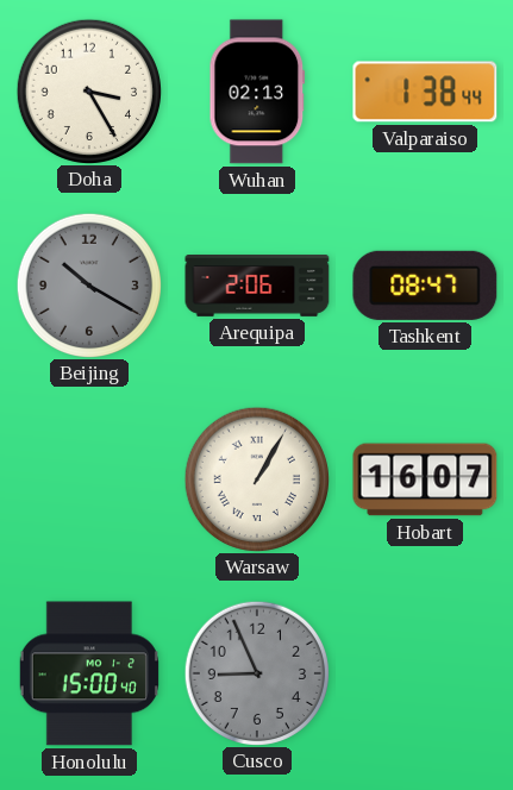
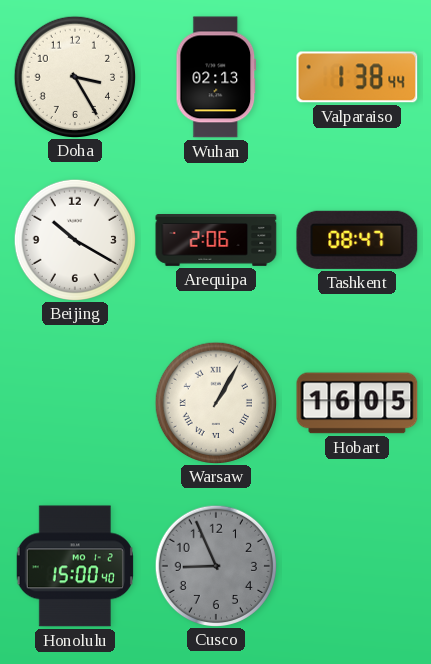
Beijing dial: grey -> white (74, 239)
Hobart: 16:07 -> 16:05 (357, 403)
